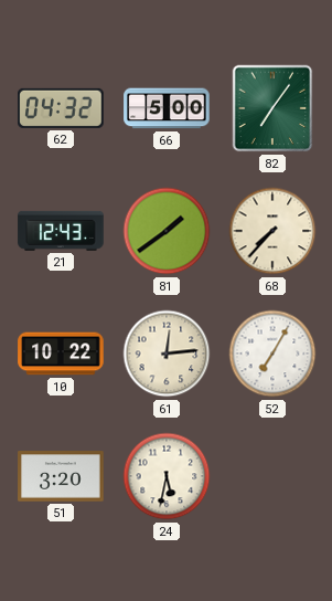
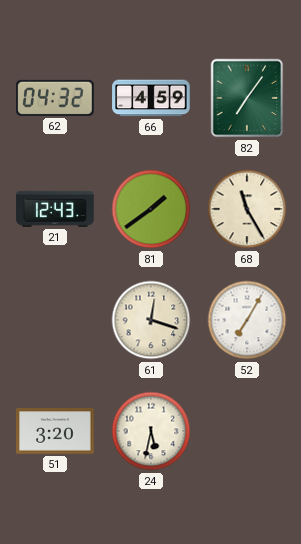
66: 5:00 -> 4:59 (151, 98)
68: 7:37 -> 11:25 (247, 209)
10: 10:22 -> none (61, 354)
61: 12:14 -> 12:18 (151, 320)
